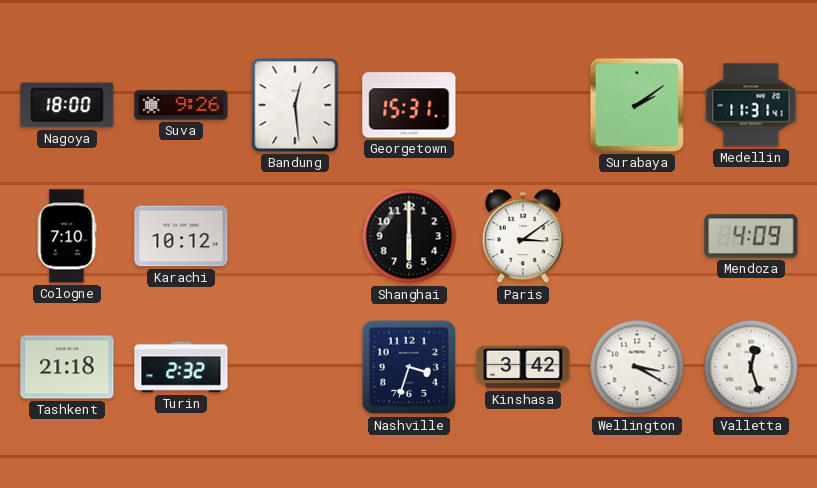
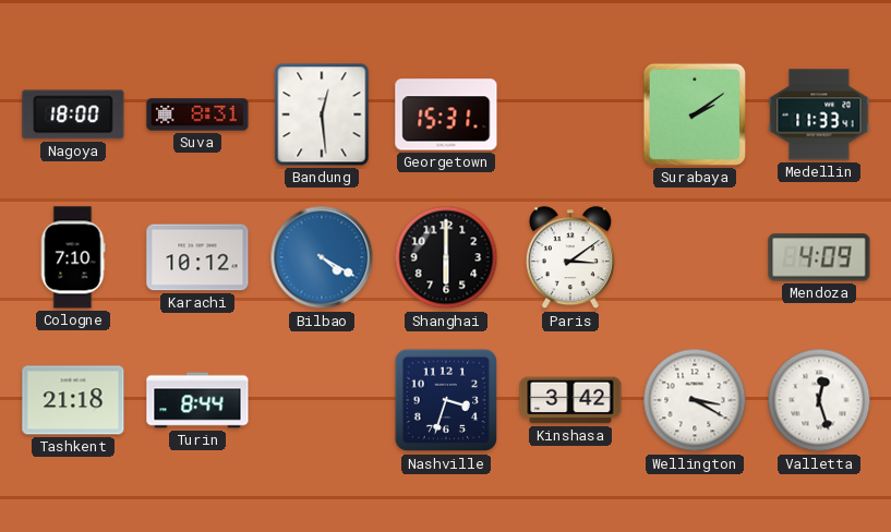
Suva: 9:26 -> 8:31 (197, 114)
Medellin: 11:31 -> 11:33 (819, 114)
Bilbao: none -> 4:20 (322, 257)
Turin: 2:32 -> 8:44 (197, 400)
